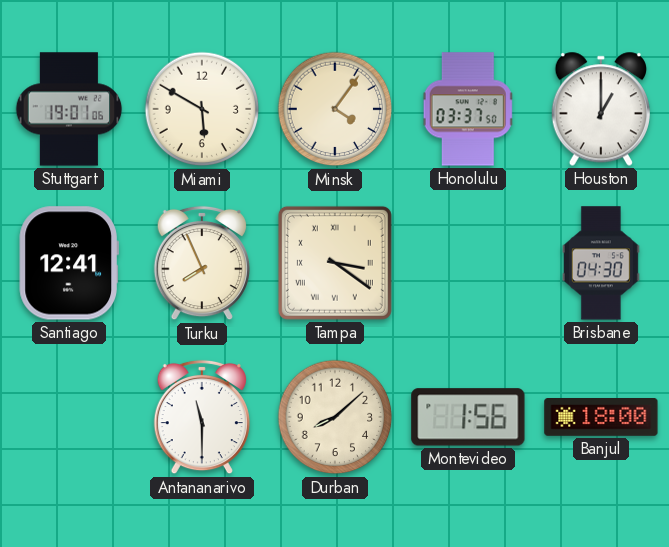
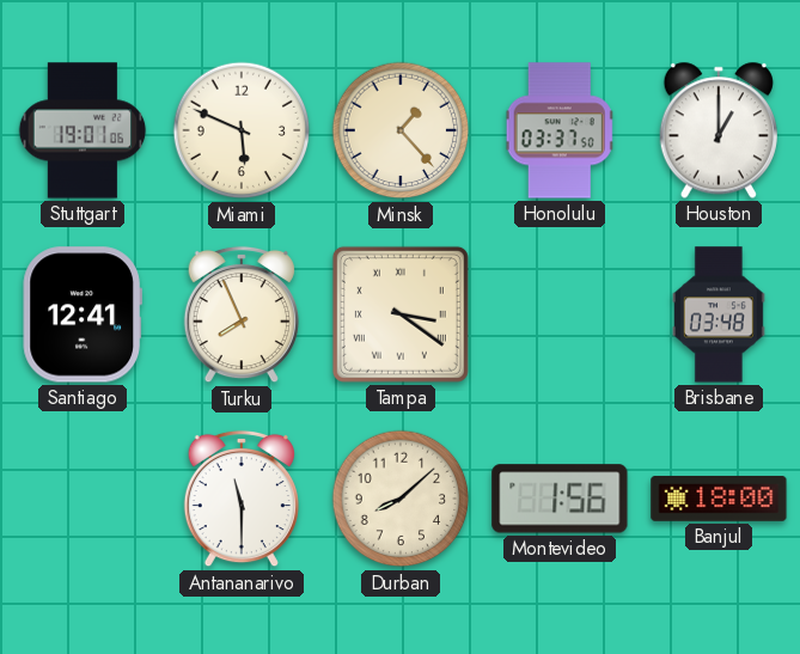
Miami: 5:50 -> 5:49 (242, 130)
Minsk: 4:06 -> 1:23 (401, 130)
Brisbane: 04:30 -> 03:48 (719, 314)
